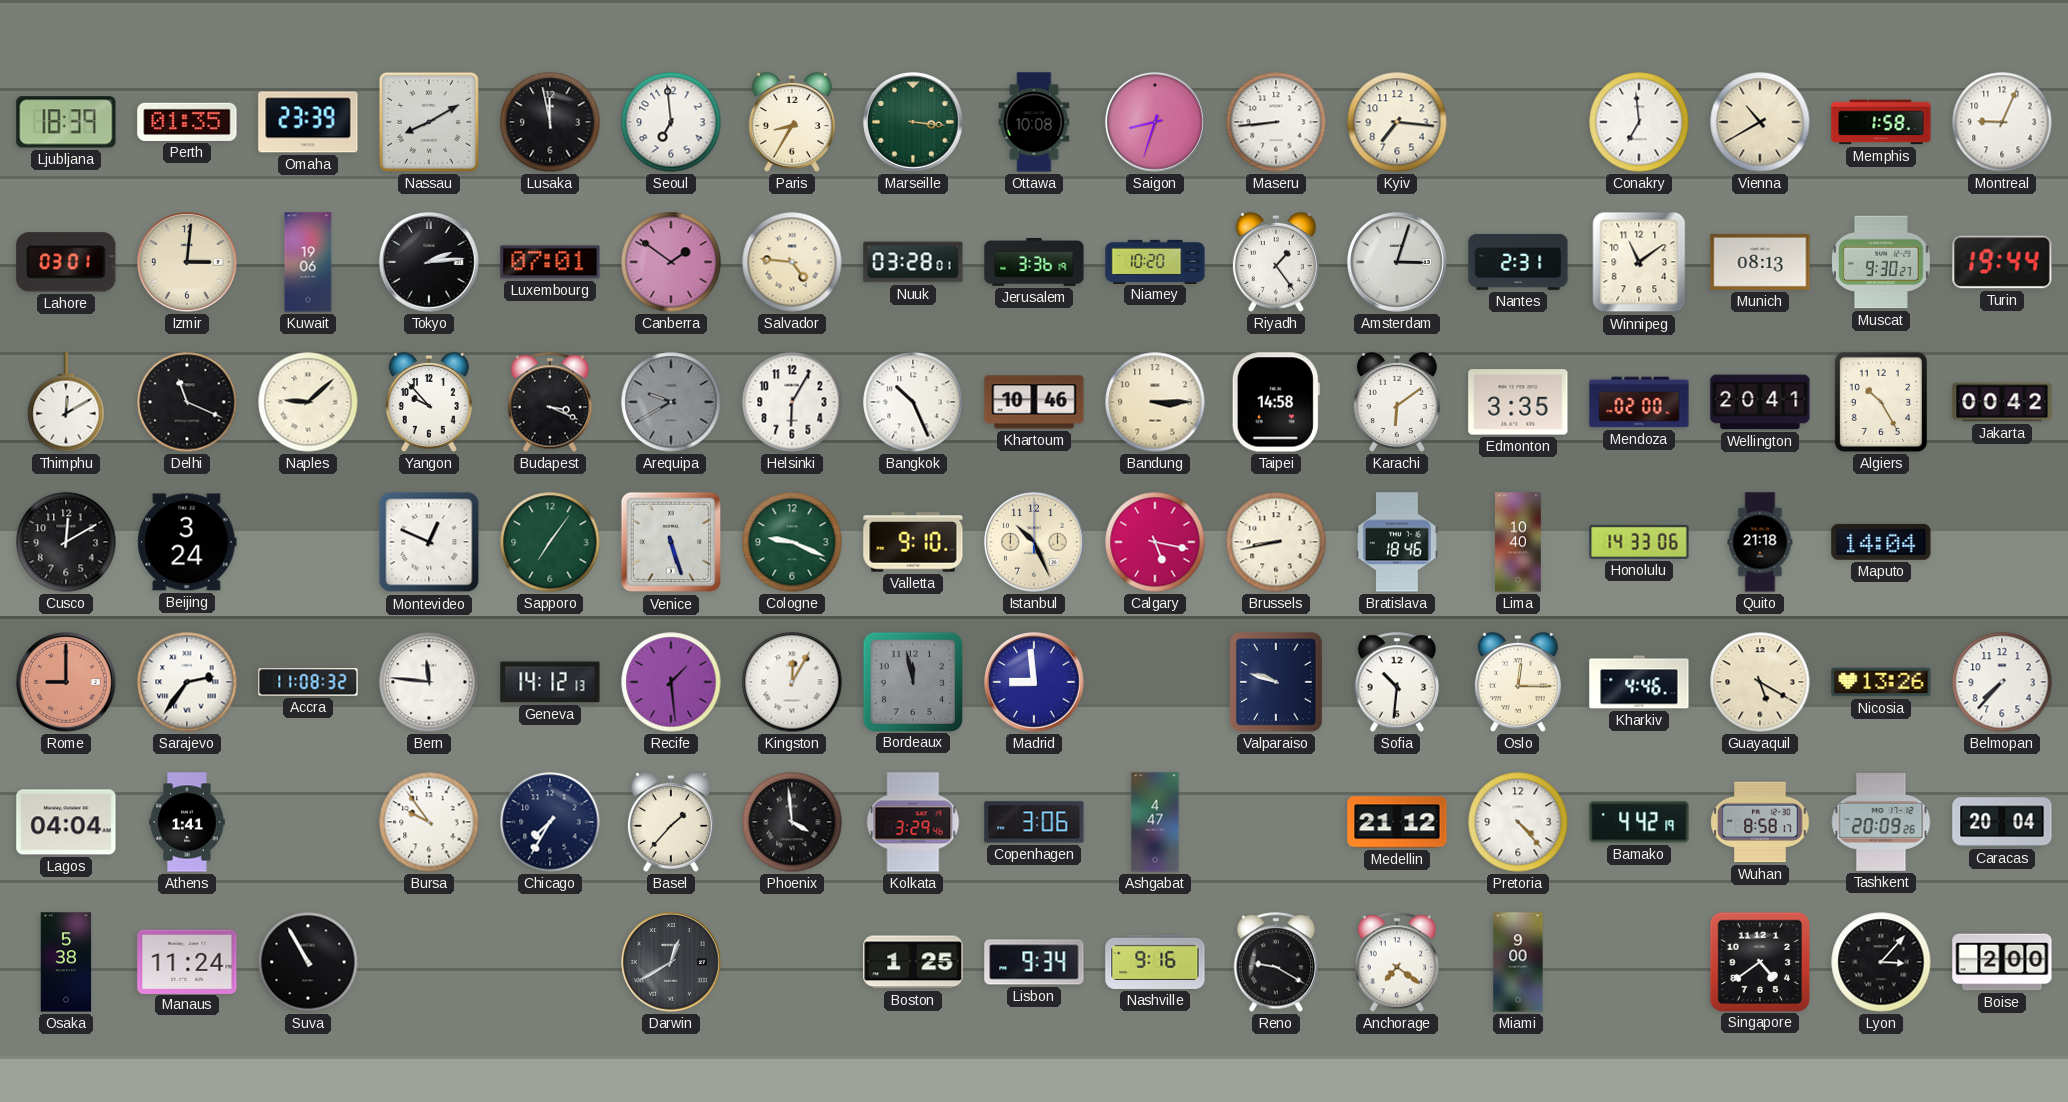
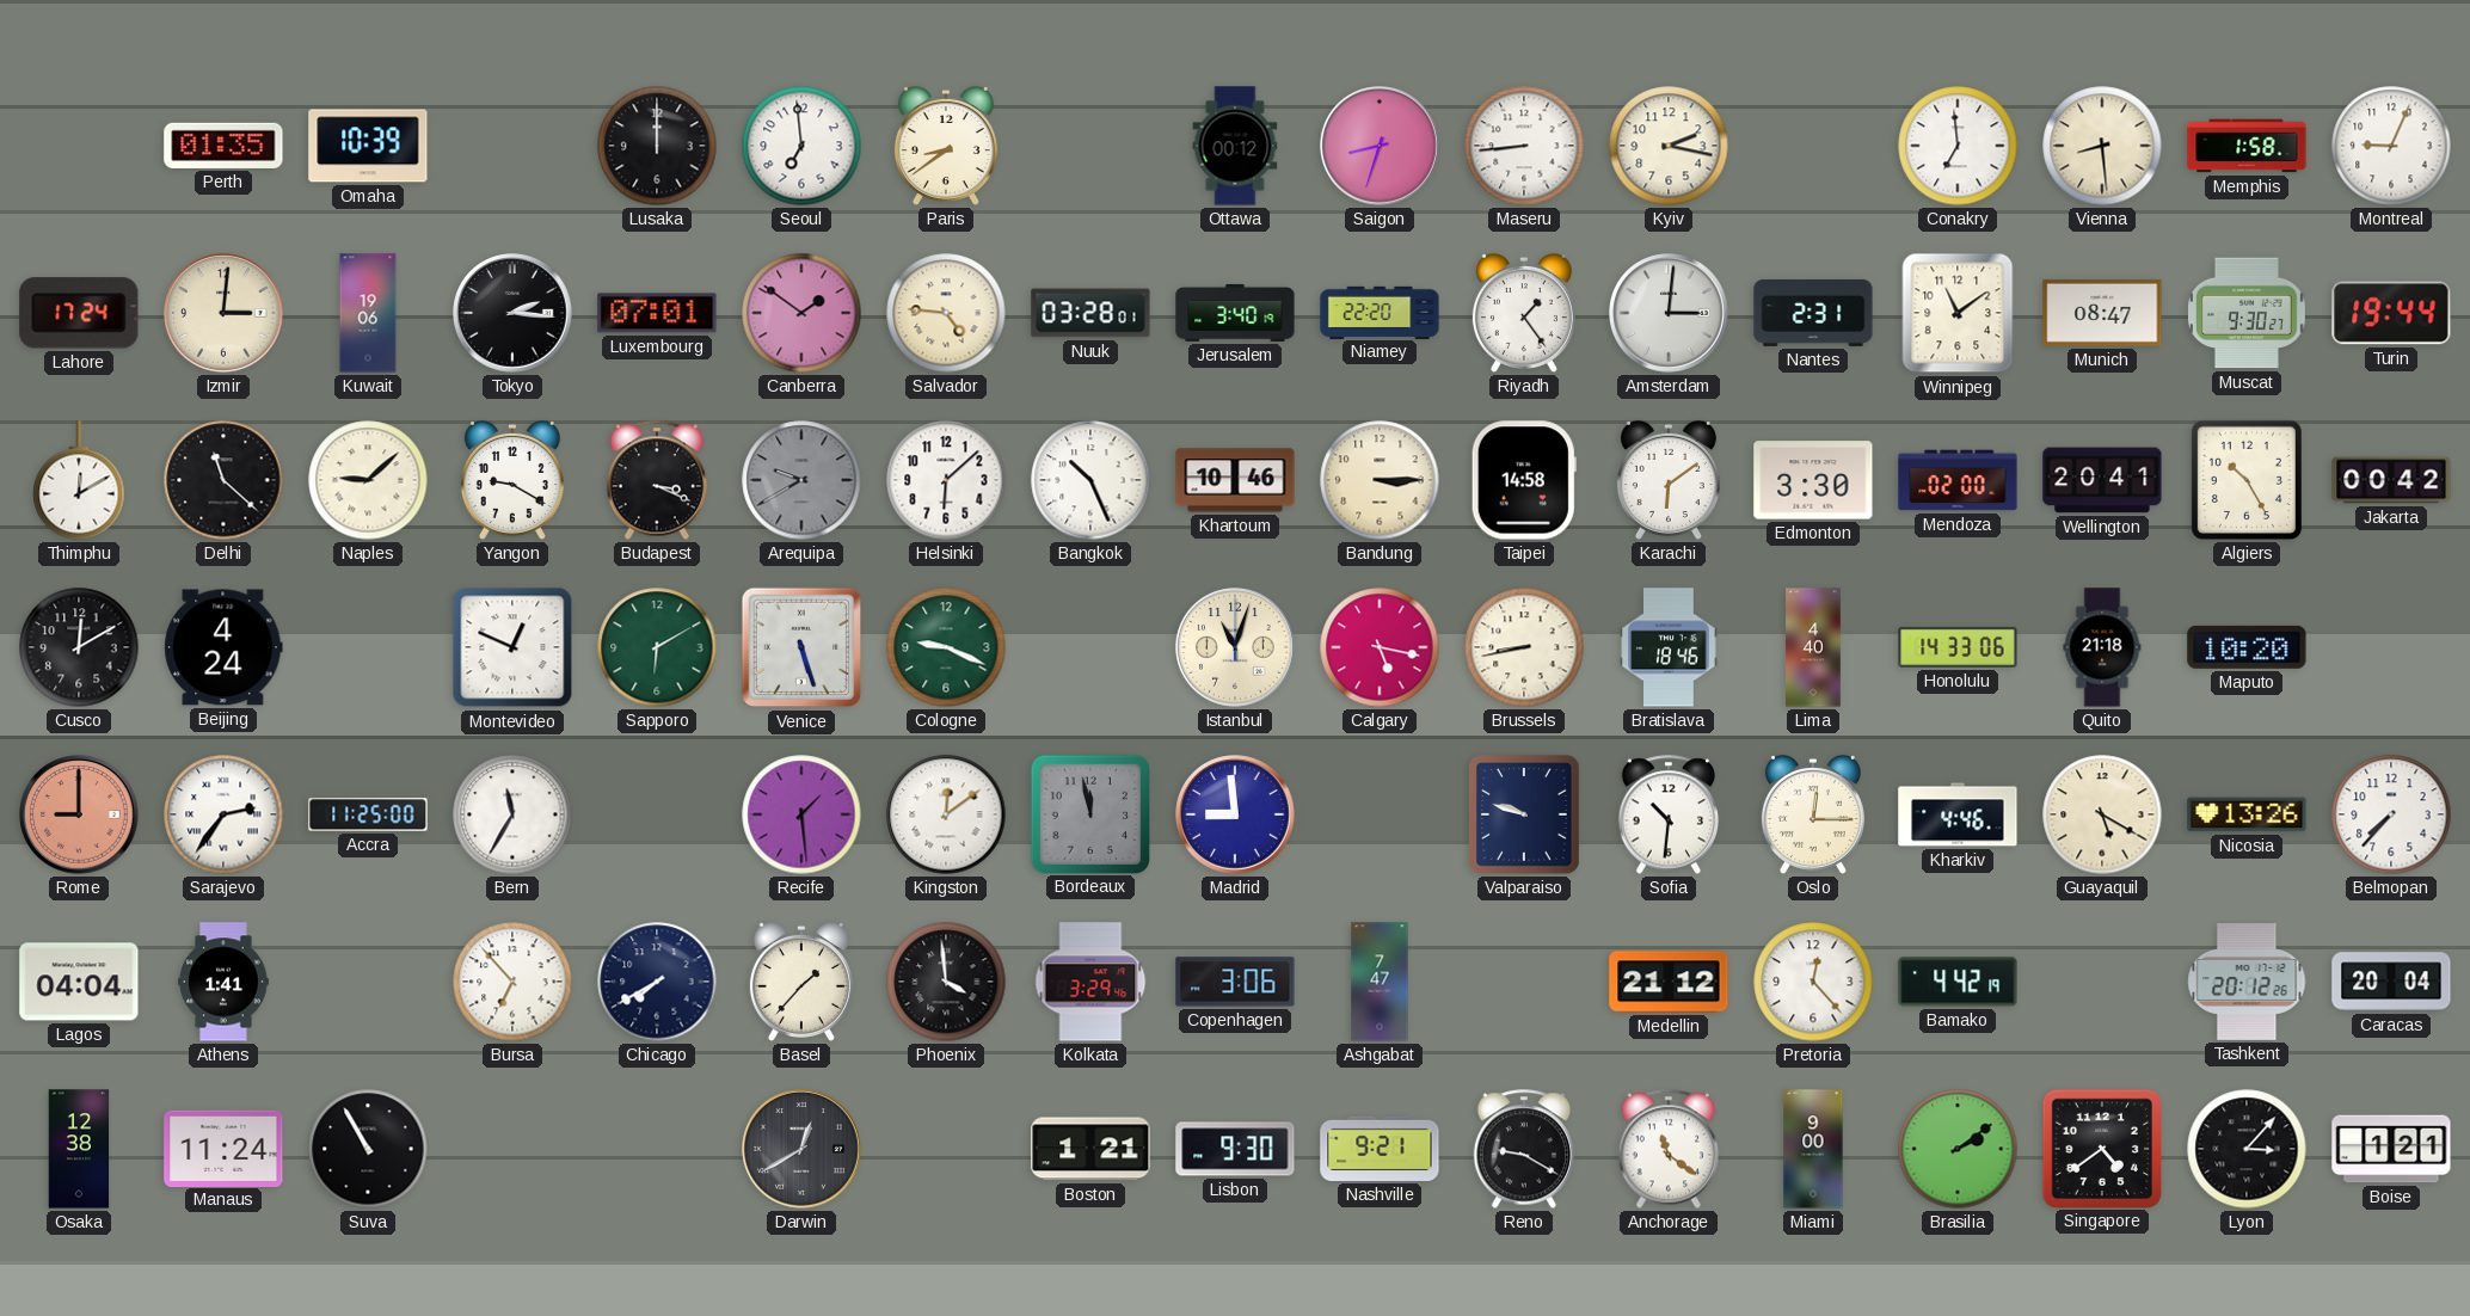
Ljubljana: 18:39 -> none (66, 122)
Omaha: 23:39 -> 10:39 (368, 146)
Nassau: 8:10 -> none (429, 122)
Lusaka: 11:58 -> 12:00 (657, 146)
Paris: 8:35 -> 8:39 (946, 146)
Marseille: 3:16 -> none (913, 122)
Ottawa: 10:08 -> 00:12 (1235, 146)
Kyiv: 7:16 -> 2:17 (1669, 146)
Vienna: 10:40 -> 8:29 (2102, 146)
Lahore: 03:01 -> 17:24 (79, 313)
Tokyo: 2:14 -> 2:16 (512, 313)
Jerusalem: 3:36 -> 3:40 (1235, 313)
Niamey: 10:20 -> 22:20 (1380, 312)
Amsterdam: 3:03 -> 3:01 (1669, 313)
Munich: 08:13 -> 08:47 (2102, 313)
Delhi: 11:19 -> 11:22 (223, 480)
Yangon: 9:53 -> 9:20 (512, 480)
Helsinki: 6:05 -> 6:08 (946, 480)
Edmonton: 3:35 -> 3:30 (1813, 480)
Beijing: 3:24 -> 4:24 (223, 647)
Sapporo: 7:06 -> 6:10 (657, 647)
Valletta: 9:10 -> none (913, 542)
Istanbul: 10:26 -> 11:03 (1235, 647)
Lima: 10:40 -> 4:40 (1813, 647)
Maputo: 14:04 -> 10:20 (2247, 647)
Accra: 11:08 -> 11:25 (368, 814)
Bern: 11:46 -> 11:35 (512, 814)
Geneva: 14:12 -> none (550, 682)
Kingston: 12:05 -> 12:09 (946, 814)
Bursa: 9:54 -> 6:53 (512, 982)
Chicago: 7:35 -> 7:40 (657, 982)
Ashgabat: 4:47 -> 7:47 (1380, 982)
Pretoria: 4:23 -> 12:23 (1813, 982)
Wuhan: 8:58 -> none (1760, 822)
Tashkent: 20:09 -> 20:12 (2247, 983)
Osaka: 5:38 -> 12:38 (79, 1149)
Boston: 1:25 -> 1:21 (1090, 1149)
Lisbon: 9:34 -> 9:30 (1235, 1149)
Nashville: 9:16 -> 9:21 (1380, 1149)
Anchorage: 7:21 -> 11:21 (1669, 1149)
Brasilia: none -> 2:09 (1958, 1149)
Boise: 2:00 -> 1:21 (2391, 1149)
